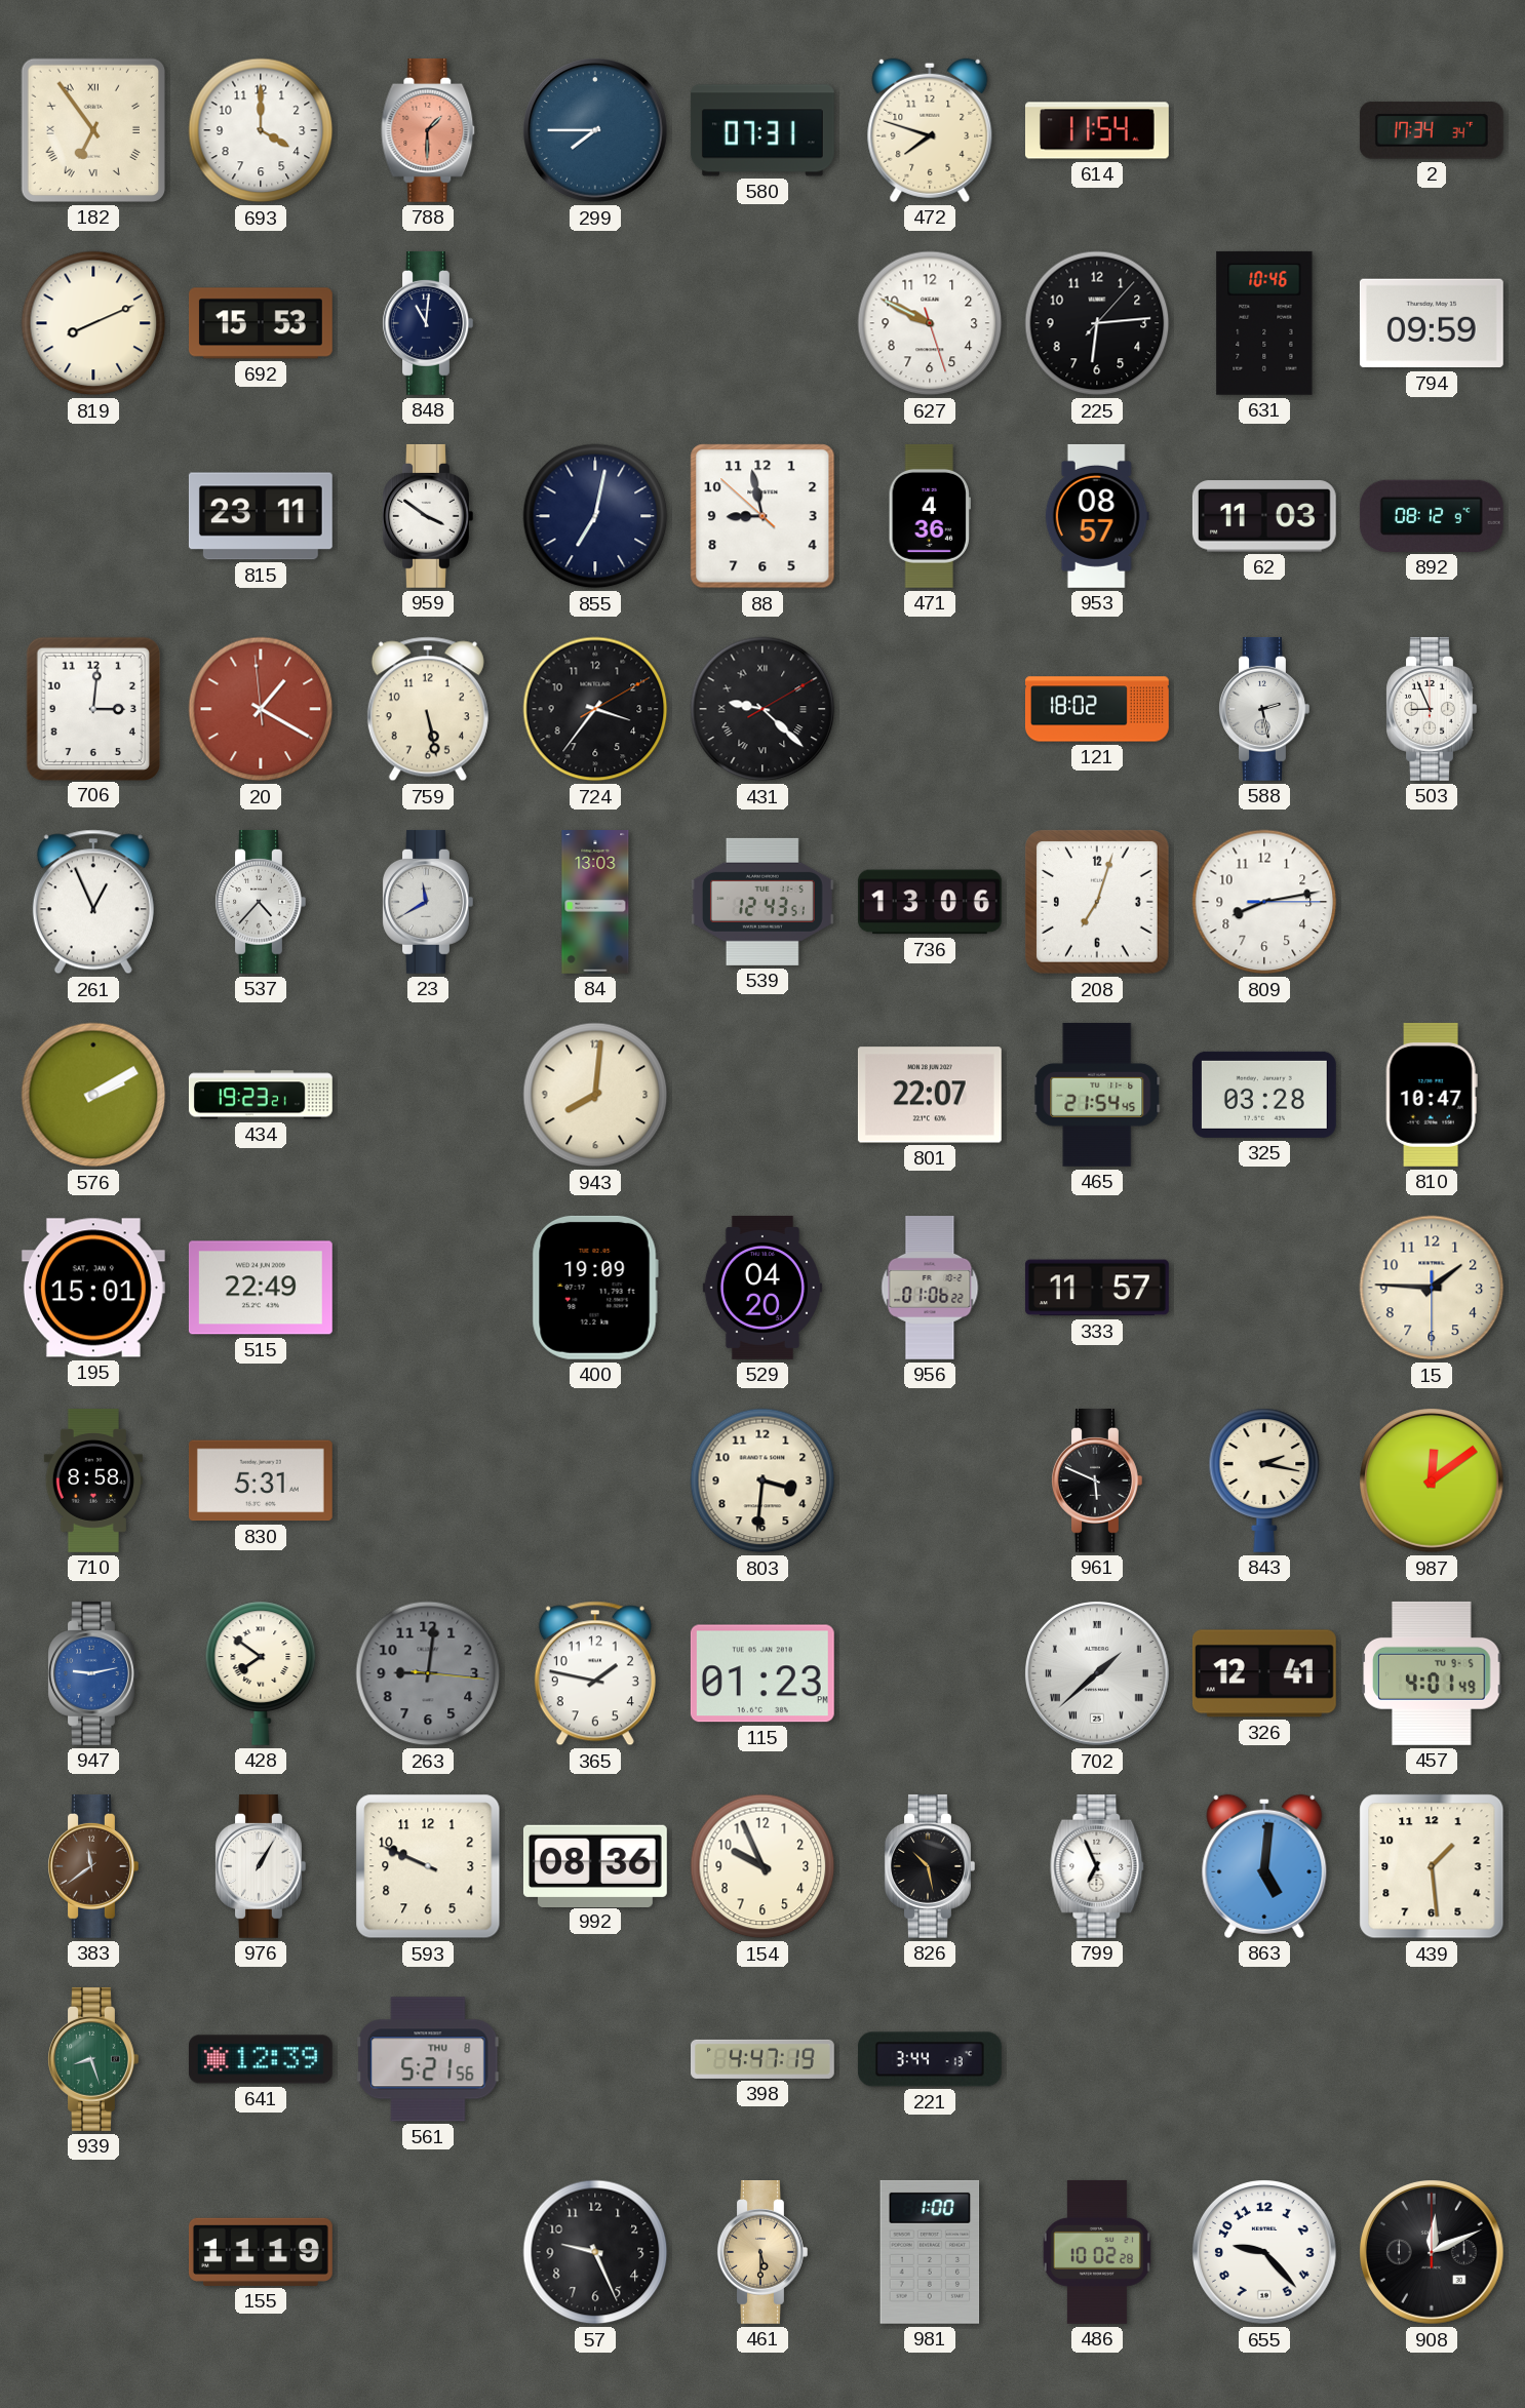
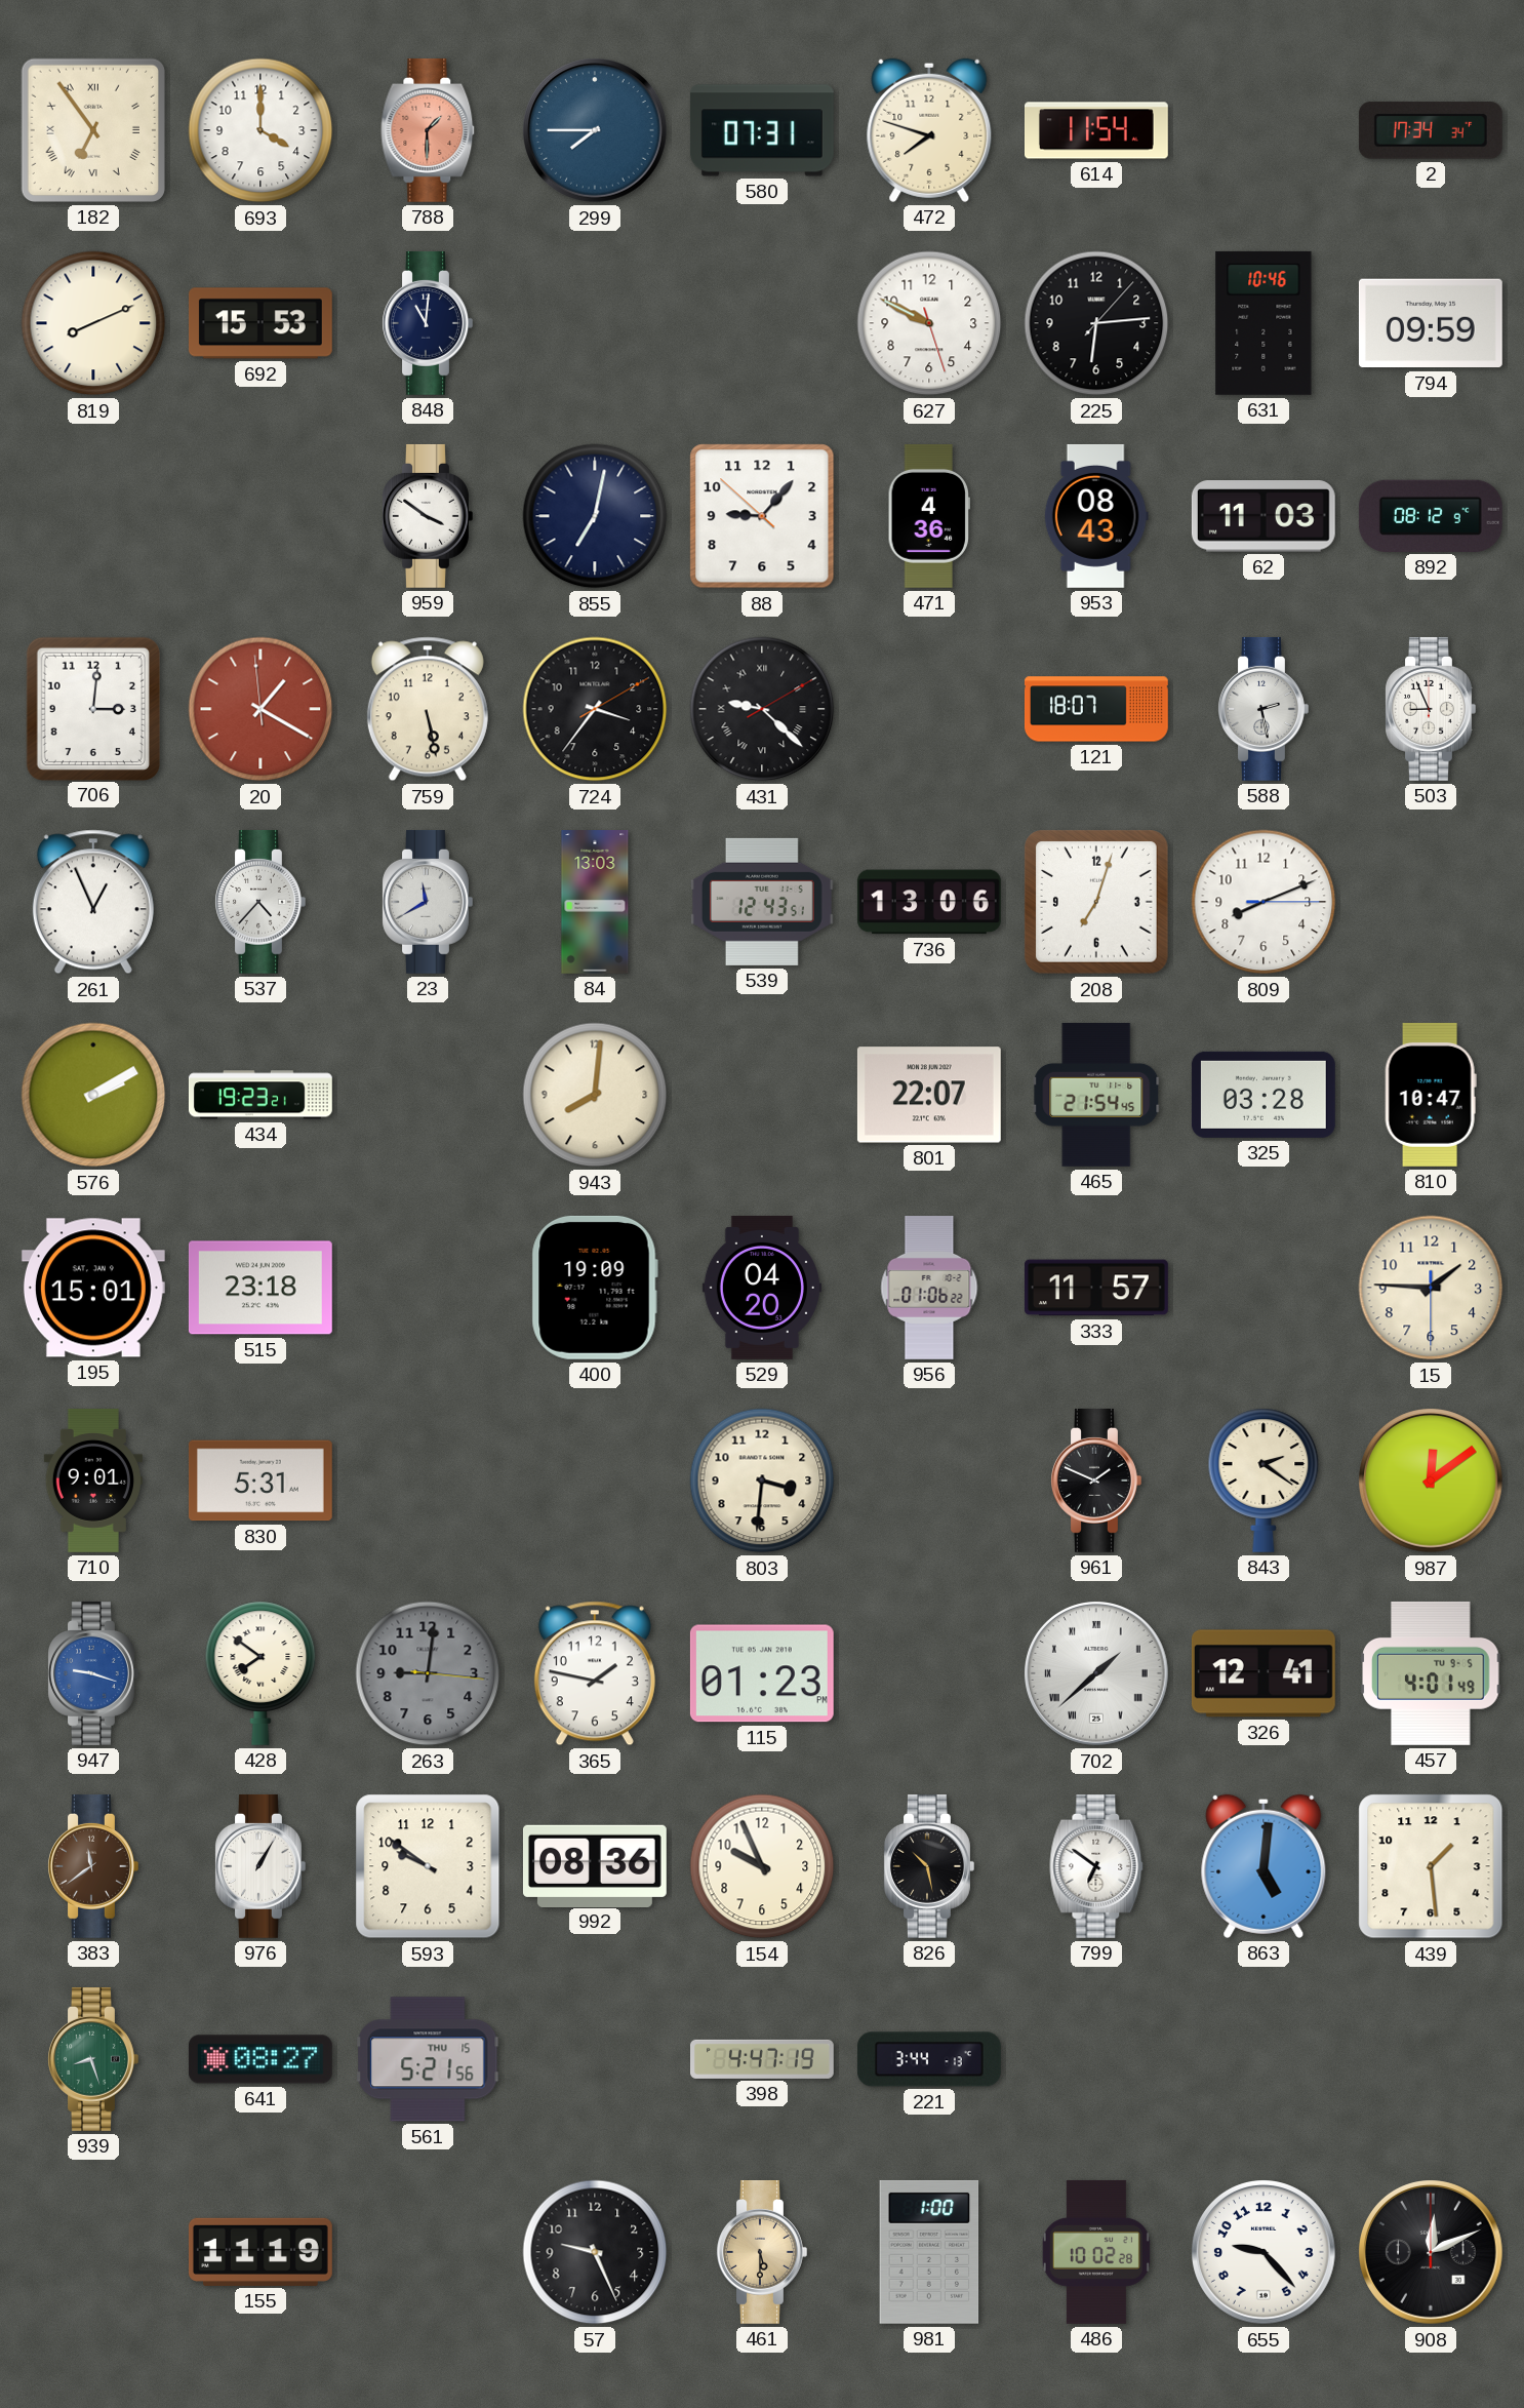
815: 23:11 -> none (261, 516)
88: 8:57 -> 9:06 (762, 516)
953: 08:57 -> 08:43 (1096, 516)
121: 18:02 -> 18:07 (1097, 709)
809: 8:13 -> 8:11 (1264, 902)
515: 22:49 -> 23:18 (260, 1288)
710: 8:58 -> 9:01 (92, 1481)
961: 5:49 -> 1:49 (1096, 1481)
843: 2:17 -> 2:21 (1264, 1481)
947: 9:13 -> 9:18 (93, 1673)
593: 9:49 -> 9:51 (428, 1866)
799: 6:56 -> 6:51 (1096, 1866)
641: 12:39 -> 08:27 (260, 2059)
561 date: THU 8 -> THU 15 (428, 2059)
